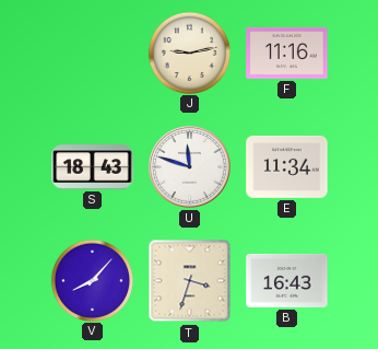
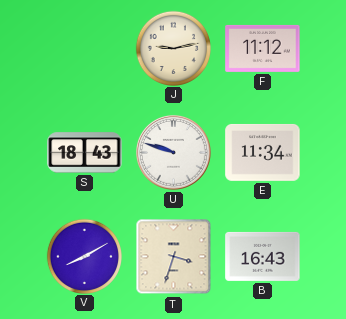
F: 11:16 -> 11:12 (263, 48)
U: 11:48 -> 9:48 (174, 153)
V: 8:07 -> 8:10 (84, 256)
